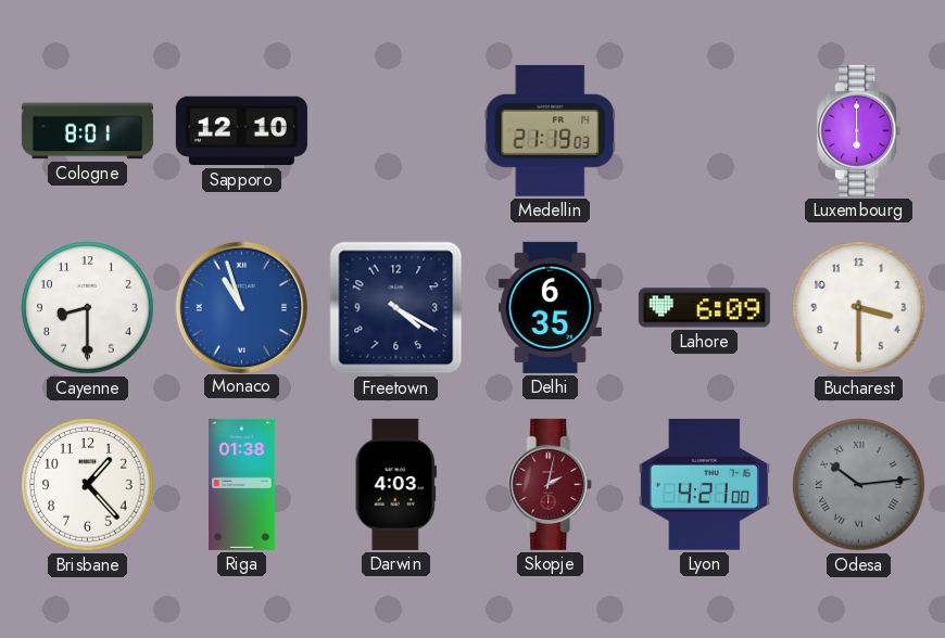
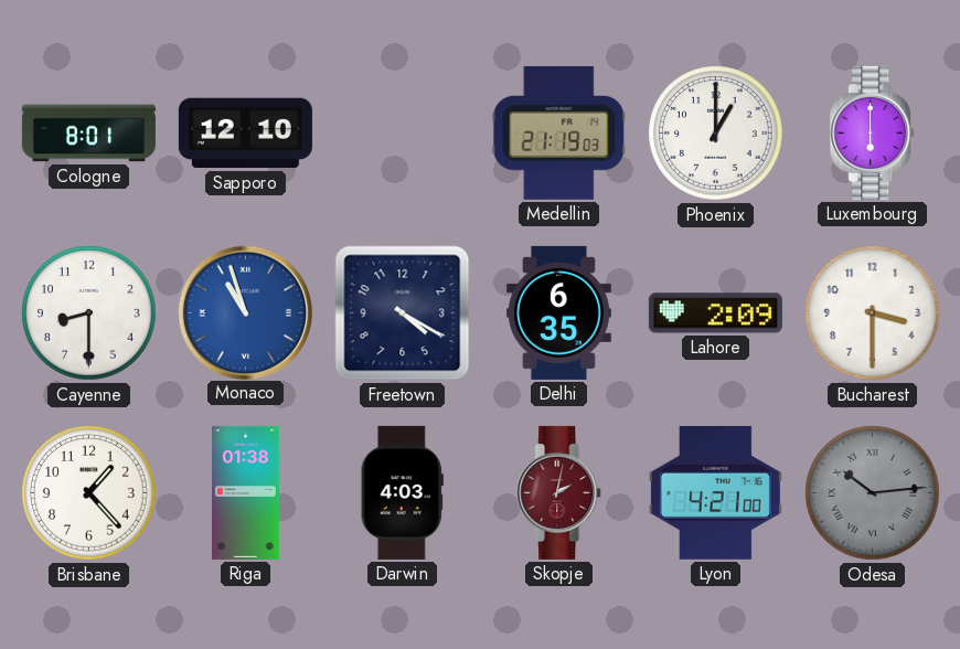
Phoenix: none -> 1:00 (716, 134)
Lahore: 6:09 -> 2:09 (715, 313)
